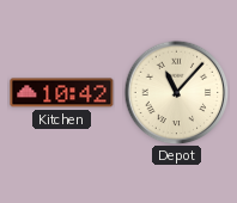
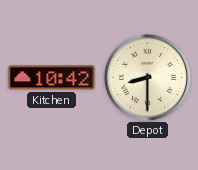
Depot: 11:07 -> 8:30 (147, 77)
